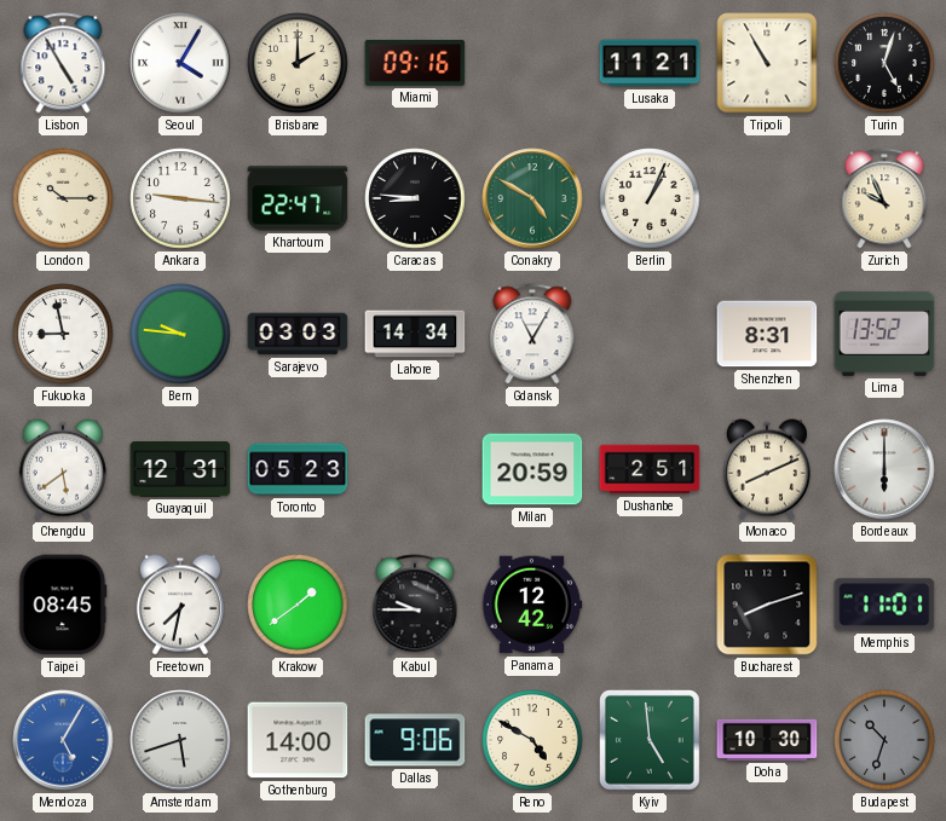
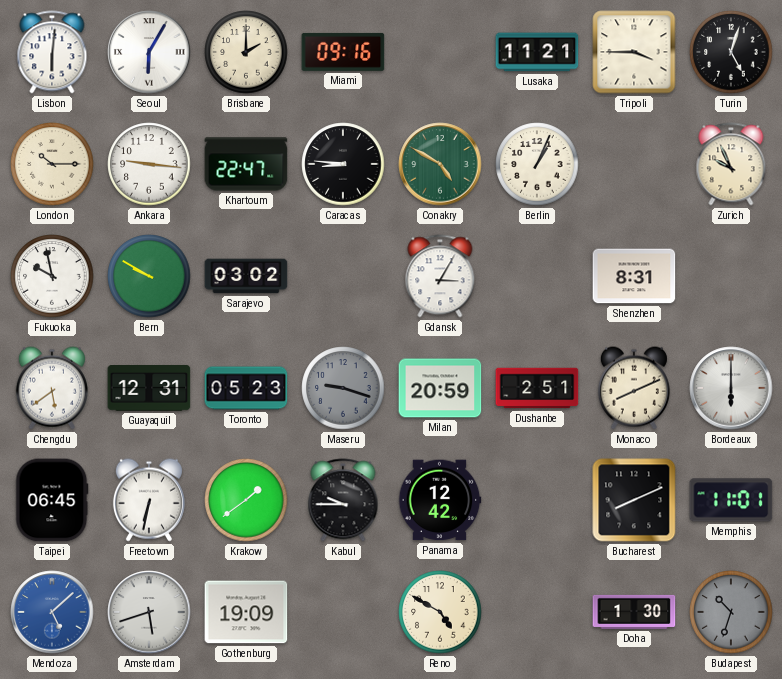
Lisbon: 4:55 -> 6:01 (52, 52)
Seoul: 4:05 -> 6:05 (149, 52)
Tripoli: 10:55 -> 3:45 (634, 52)
Fukuoka: 8:58 -> 9:58 (52, 276)
Bern: 9:46 -> 9:50 (149, 276)
Sarajevo: 03:03 -> 03:02 (246, 276)
Lahore: 14:34 -> none (415, 334)
Gdansk: 11:05 -> 3:05 (440, 276)
Lima: 13:52 -> none (884, 334)
Maseru: none -> 9:18 (343, 388)
Taipei: 08:45 -> 06:45 (52, 500)
Freetown: 7:32 -> 6:32 (149, 500)
Bucharest: 8:12 -> 8:11 (634, 500)
Mendoza: 5:05 -> 5:08 (52, 612)
Gothenburg: 14:00 -> 19:09 (246, 612)
Dallas: 9:06 -> none (415, 740)
Kyiv: 4:59 -> none (650, 740)
Doha: 10:30 -> 1:30 (634, 612)
